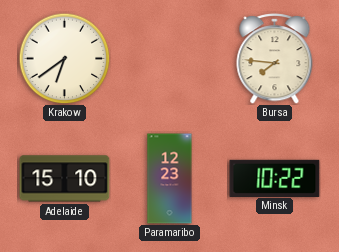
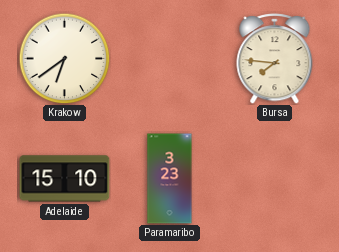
Paramaribo: 12:23 -> 3:23 (170, 179)
Minsk: 10:22 -> none (275, 178)
